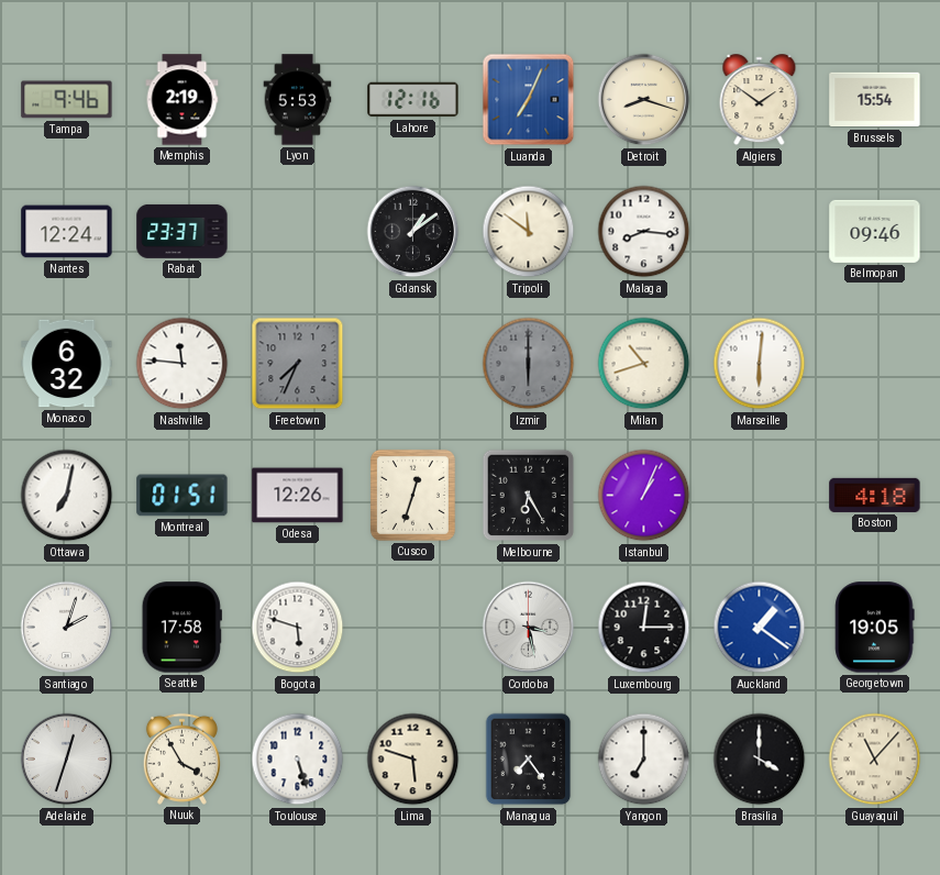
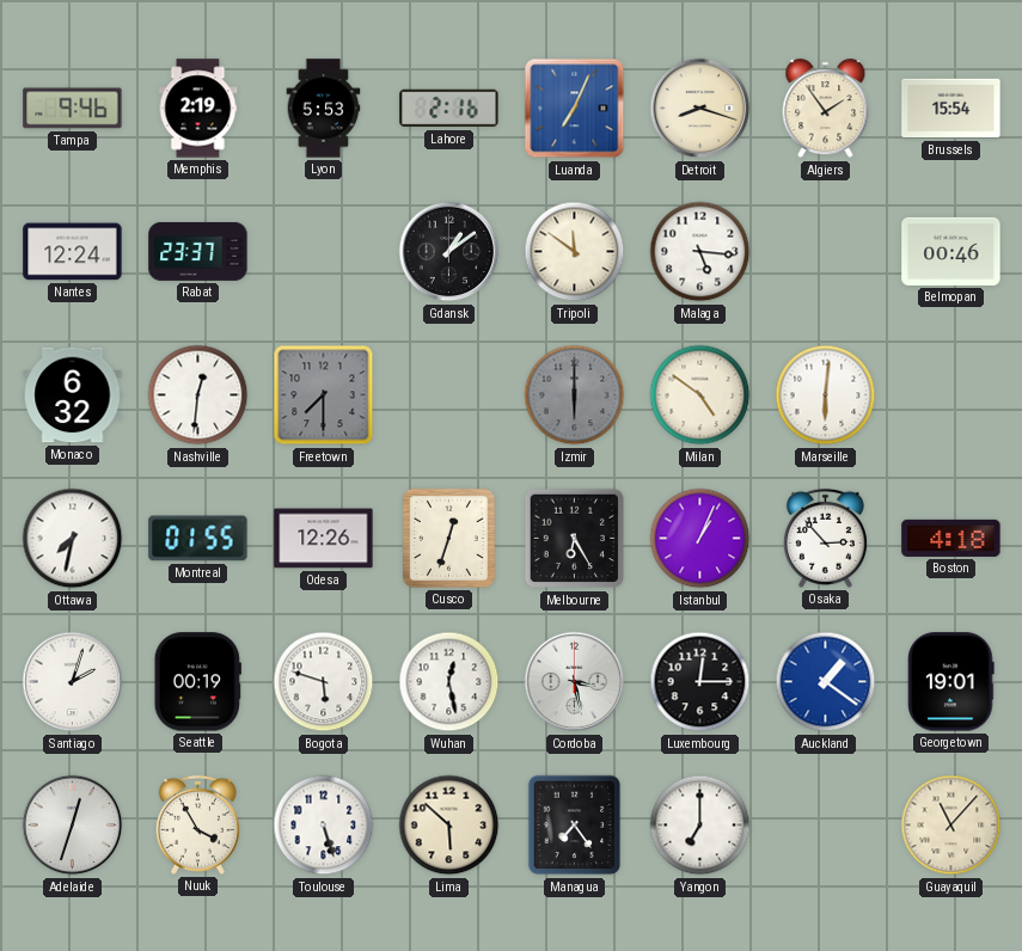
Lahore: 12:16 -> 2:16 (449, 109)
Algiers: 1:51 -> 1:54 (826, 109)
Malaga: 8:16 -> 5:16 (700, 252)
Belmopan: 09:46 -> 00:46 (951, 251)
Nashville: 11:46 -> 12:31 (198, 395)
Freetown: 7:34 -> 7:30 (324, 395)
Milan: 10:42 -> 4:51 (700, 395)
Ottawa: 7:02 -> 7:32 (73, 539)
Montreal: 01:51 -> 01:55 (198, 539)
Osaka: none -> 2:53 (825, 538)
Seattle: 17:58 -> 00:19 (197, 682)
Wuhan: none -> 12:28 (449, 682)
Georgetown: 19:05 -> 19:01 (951, 682)
Lima: 5:48 -> 5:52 (449, 826)
Brasilia: 4:00 -> none (760, 760)
